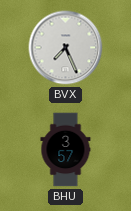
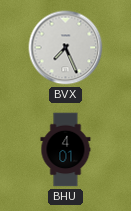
BHU: 3:57 -> 4:01 (66, 150)
